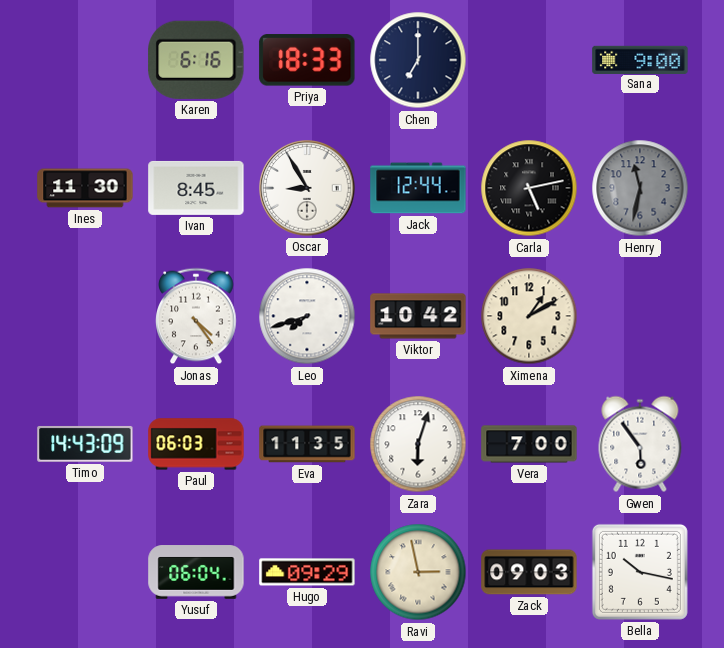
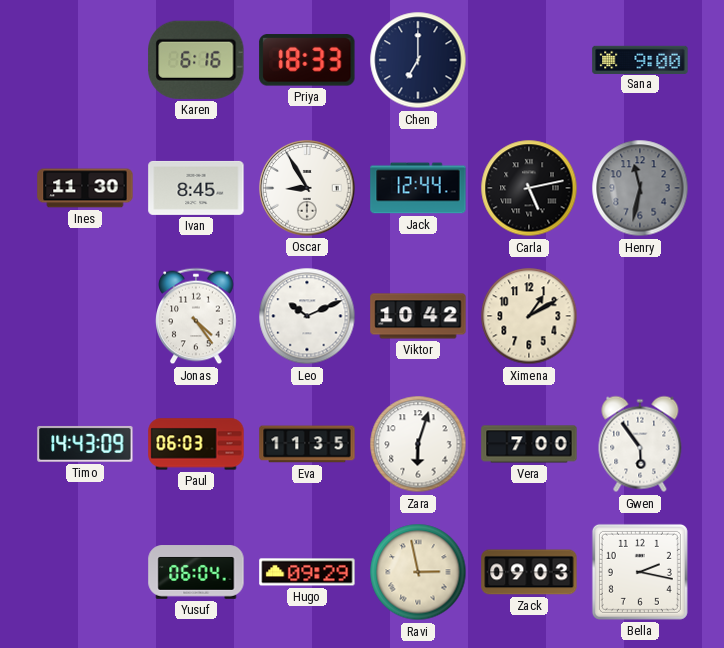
Leo: 7:42 -> 10:11 (307, 316)
Bella: 10:17 -> 2:17 (640, 572)
